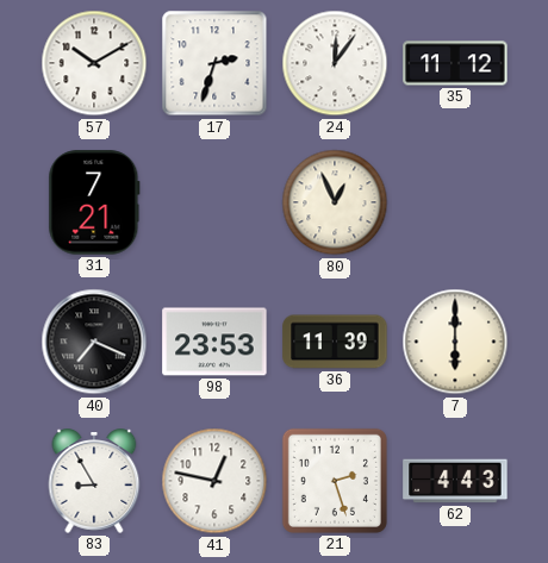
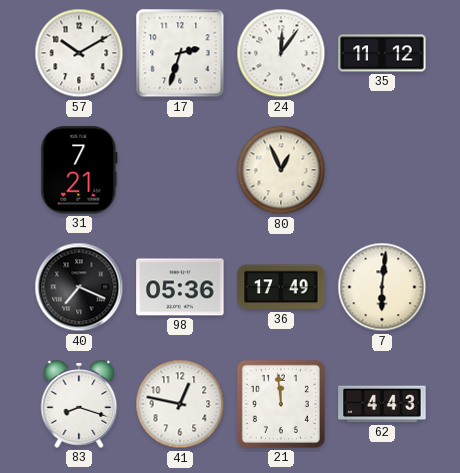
98: 23:53 -> 05:36 (180, 287)
36: 11:39 -> 17:49 (281, 287)
7: 6:00 -> 6:01 (382, 287)
83: 8:55 -> 8:18 (79, 404)
21: 2:27 -> 11:59 (281, 404)
